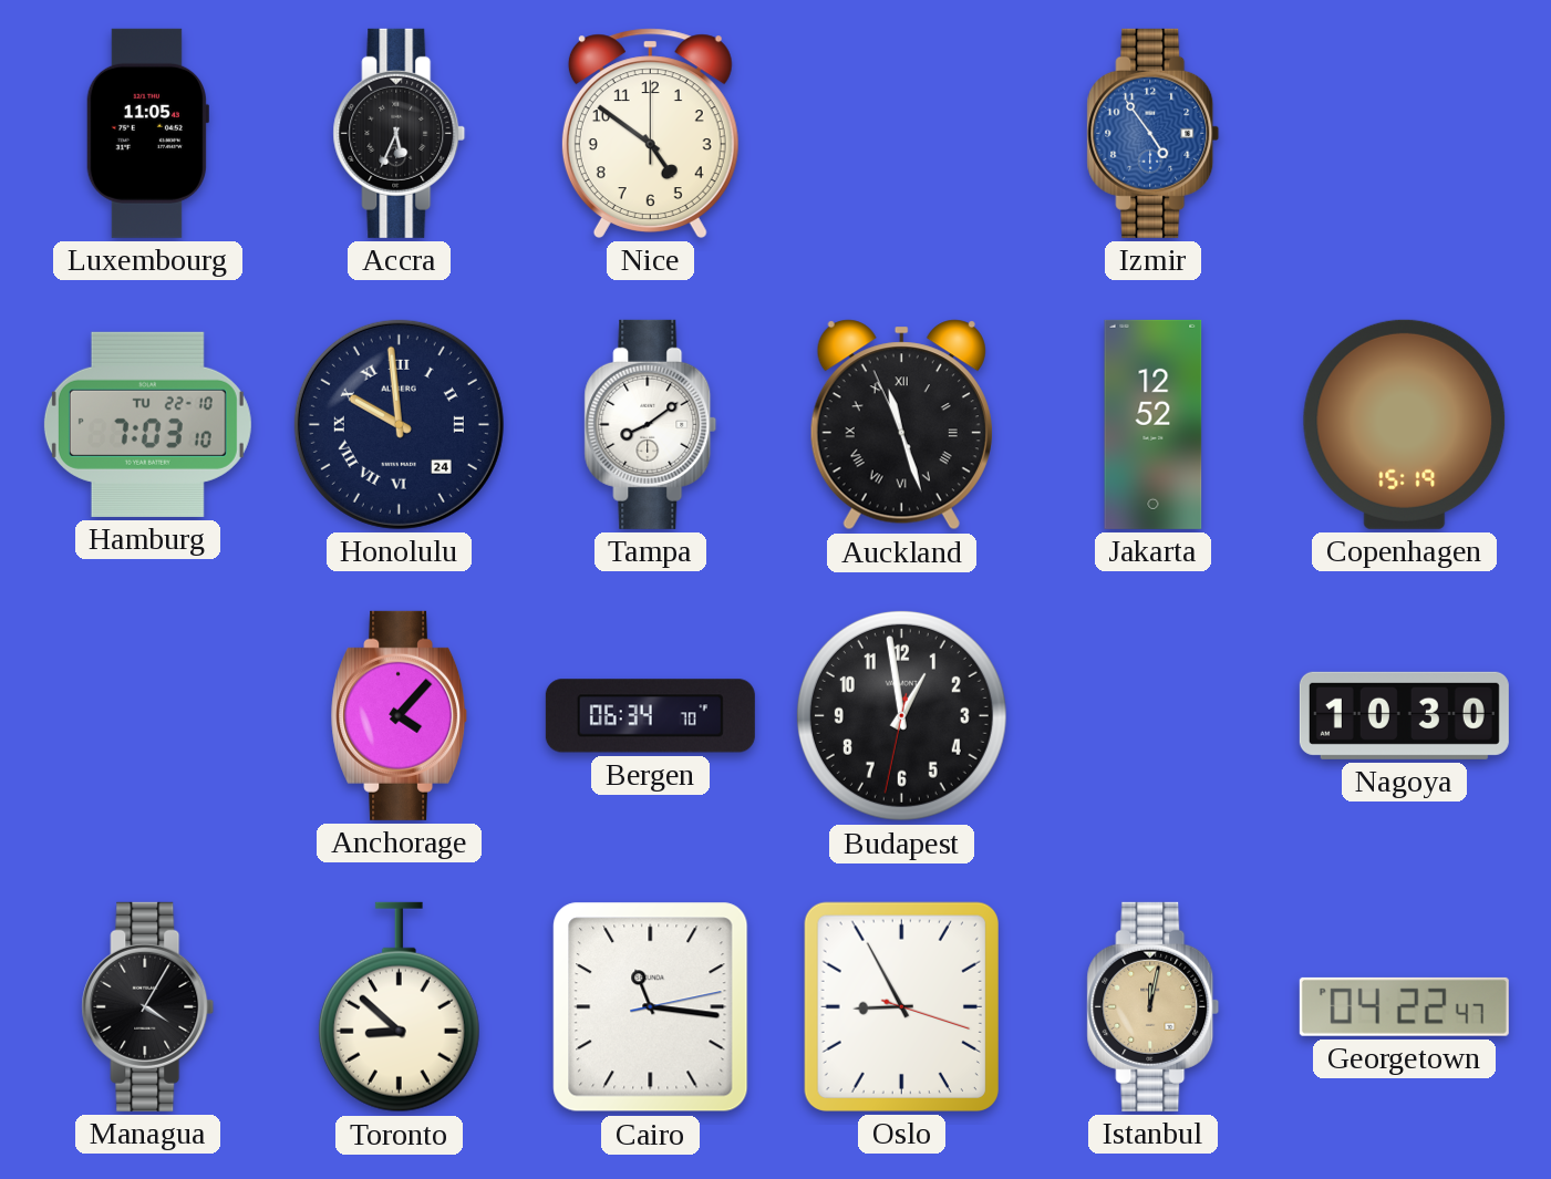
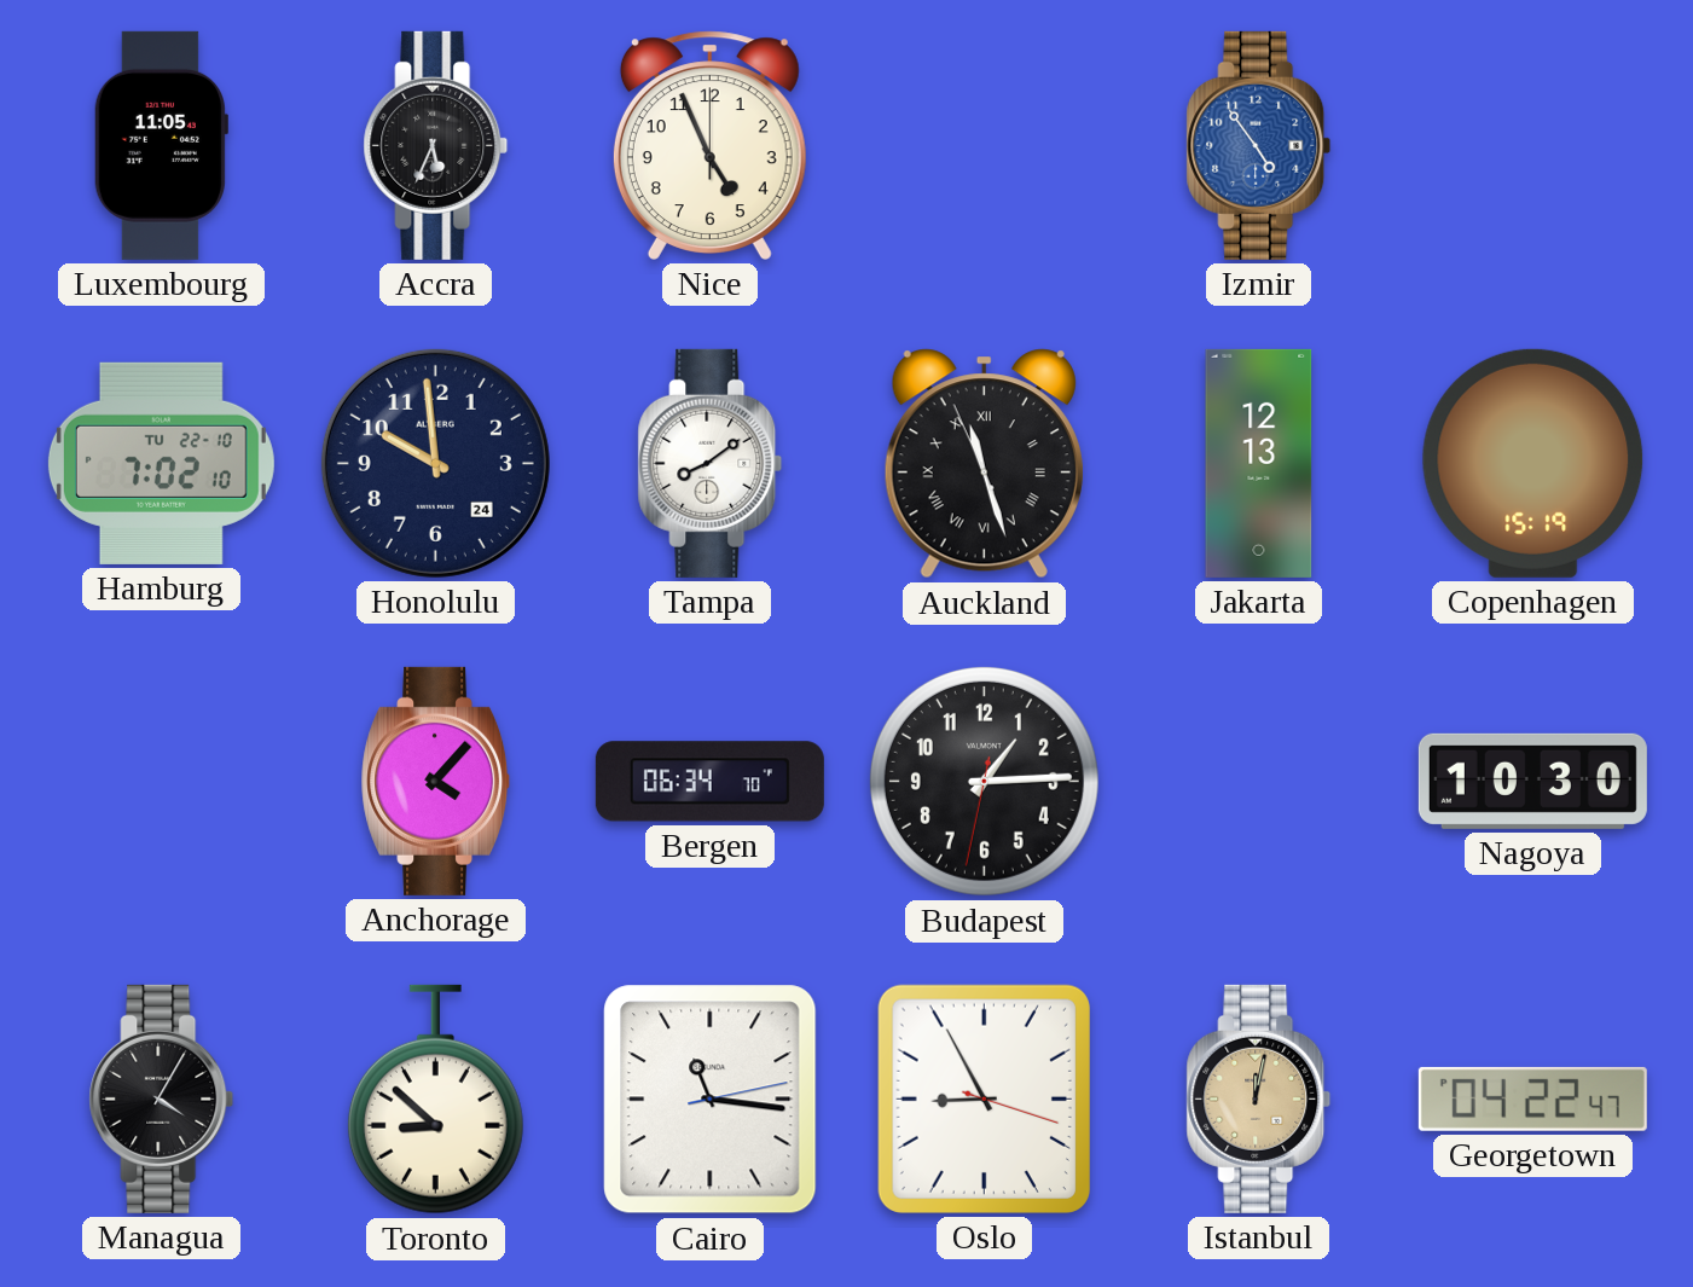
Nice: 4:51 -> 4:56 (709, 145)
Hamburg: 7:03 -> 7:02 (161, 463)
Honolulu numerals: Roman -> Arabic (435, 463)
Jakarta: 12:52 -> 12:13 (1259, 463)
Budapest: 12:58 -> 1:14 (984, 781)
